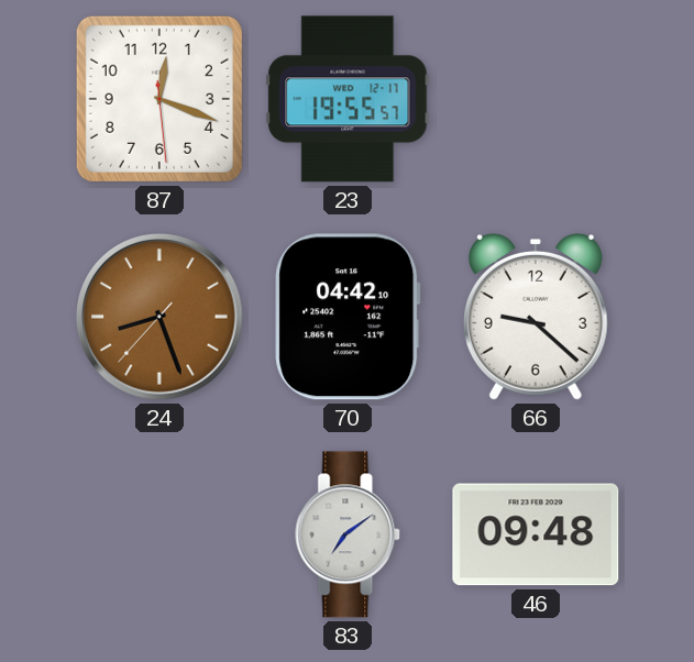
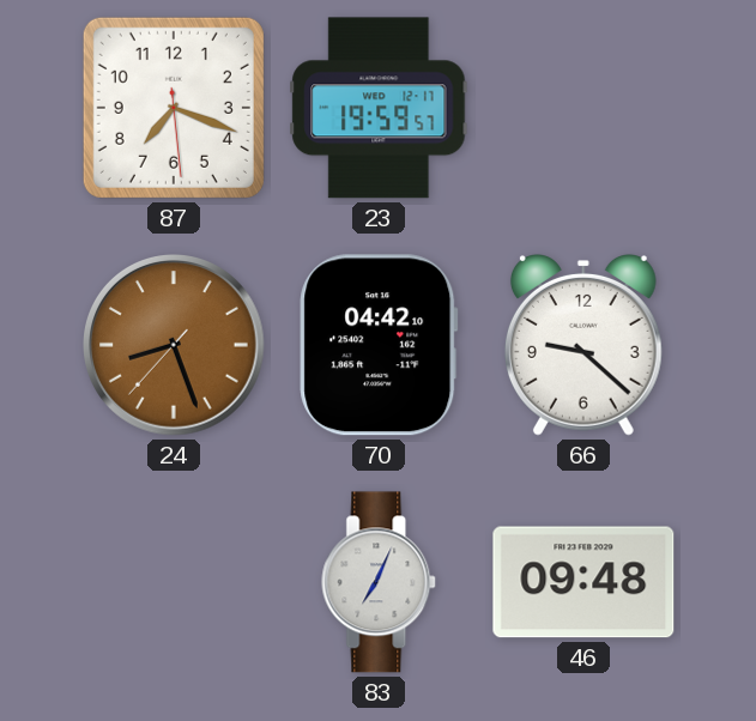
87: 12:18 -> 7:18 (174, 108)
23: 19:55 -> 19:59 (379, 108)
83: 7:09 -> 7:04 (380, 582)
